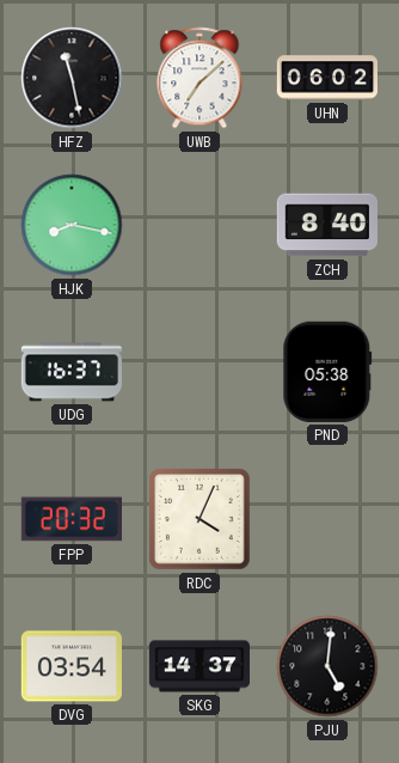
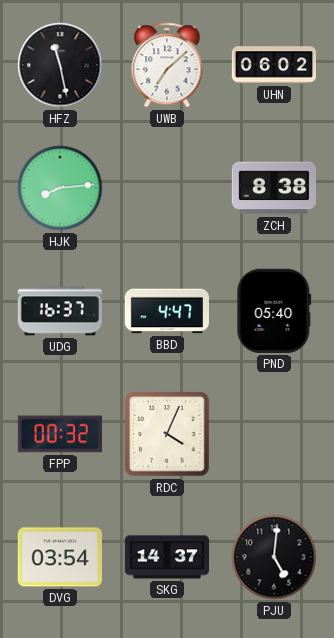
HJK: 8:17 -> 8:14 (60, 188)
ZCH: 8:40 -> 8:38 (273, 188)
BBD: none -> 4:47 (166, 311)
PND: 05:38 -> 05:40 (274, 311)
FPP: 20:32 -> 00:32 (59, 434)
